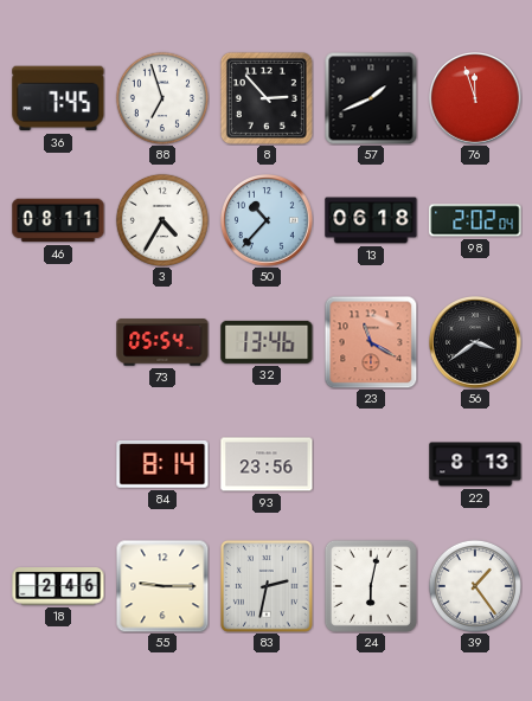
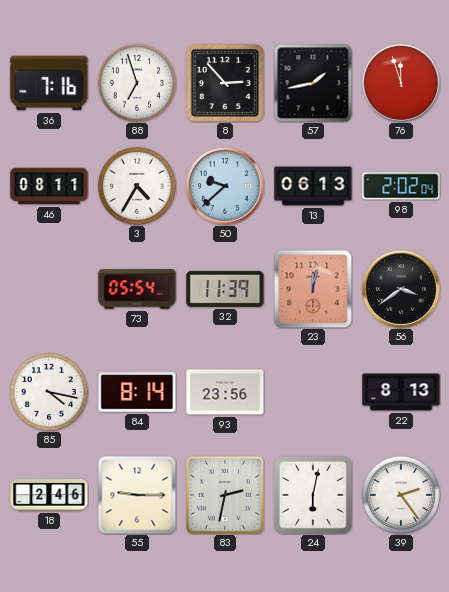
36: 7:45 -> 7:16 (49, 83)
57: 1:41 -> 1:43 (313, 83)
50: 10:37 -> 9:38 (226, 187)
13: 06:18 -> 06:13 (313, 186)
32: 13:46 -> 11:39 (225, 289)
23: 11:20 -> 12:02 (313, 289)
85: none -> 4:17 (49, 392)
39: 1:24 -> 2:24 (401, 495)
